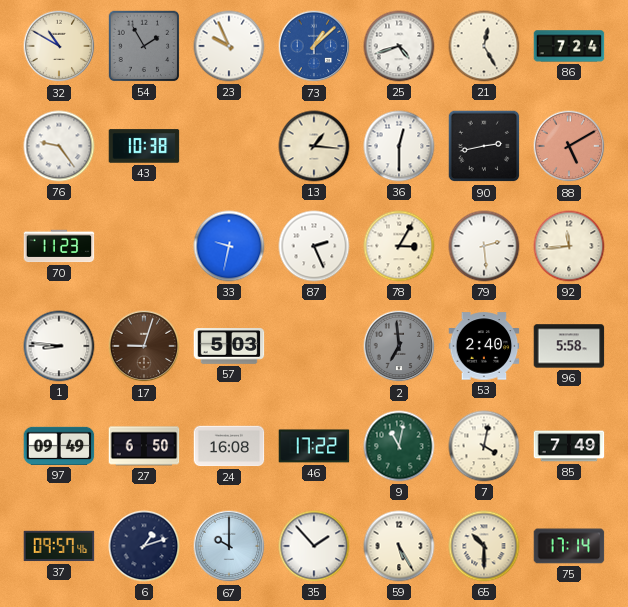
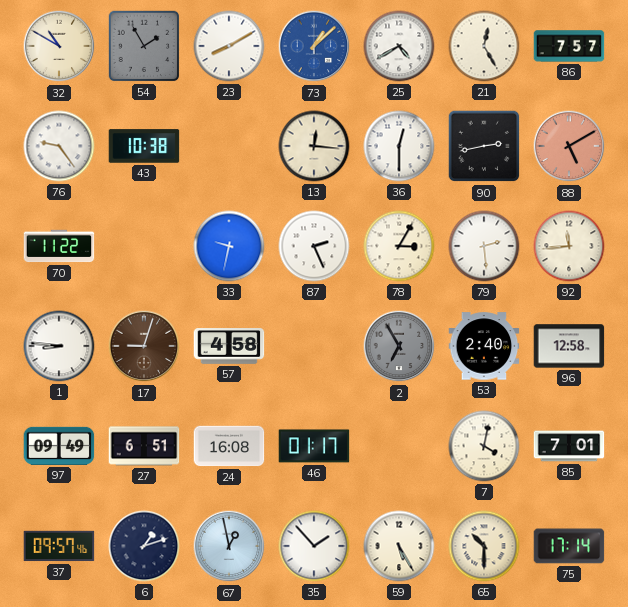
23: 9:56 -> 8:10 (229, 46)
25: 4:42 -> 4:40 (399, 46)
86: 7:24 -> 7:57 (569, 46)
13: 1:16 -> 12:16 (314, 146)
70: 11:23 -> 11:22 (59, 246)
57: 5:03 -> 4:58 (229, 346)
2: 6:59 -> 6:55 (399, 346)
96: 5:58 -> 12:58 (569, 346)
27: 6:50 -> 6:51 (144, 446)
46: 17:22 -> 01:17 (314, 446)
9: 11:02 -> none (399, 446)
85: 7:49 -> 7:01 (569, 446)
67: 10:00 -> 12:58 (229, 546)
